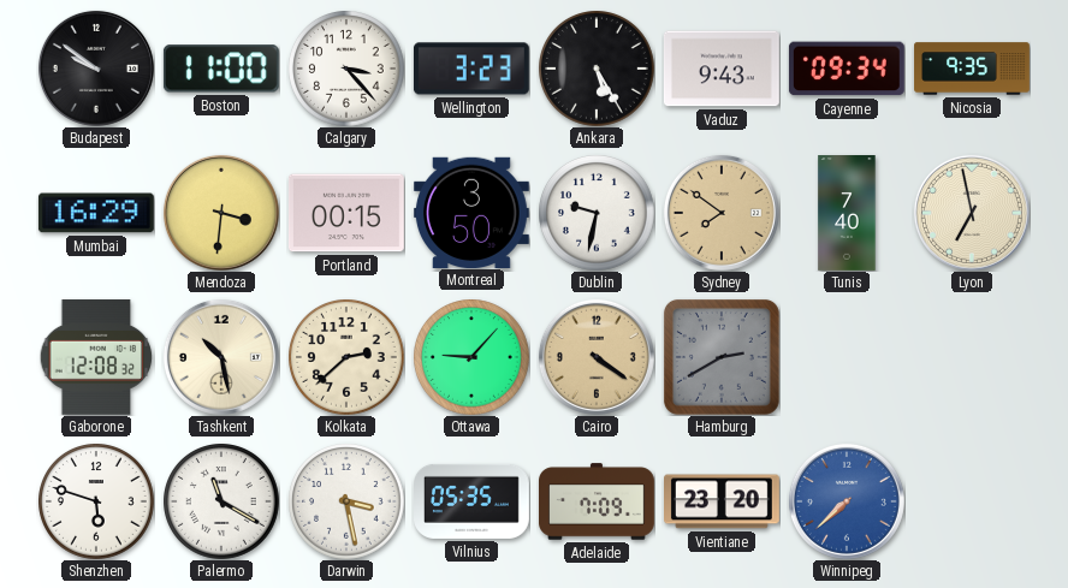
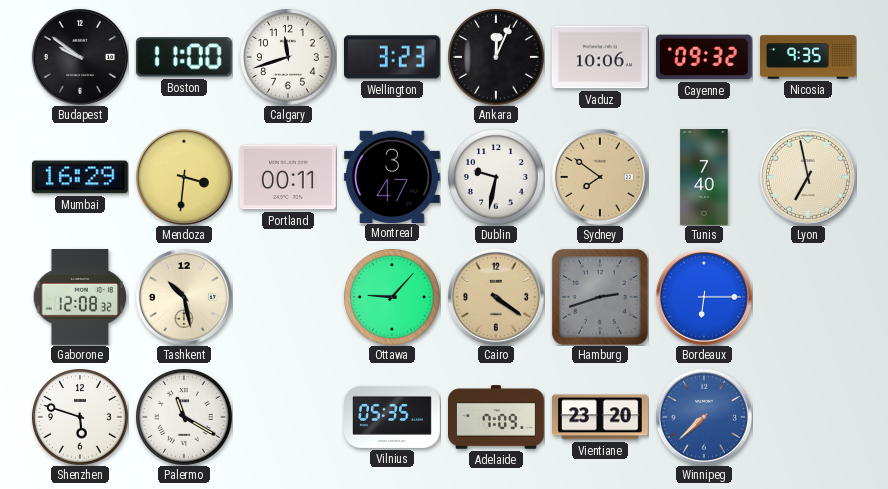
Calgary: 3:23 -> 11:42 (288, 57)
Ankara: 5:25 -> 12:04 (496, 57)
Vaduz: 9:43 -> 10:06 (600, 57)
Cayenne: 09:34 -> 09:32 (704, 57)
Portland: 00:15 -> 00:11 (288, 177)
Montreal: 3:50 -> 3:47 (392, 176)
Kolkata: 2:38 -> none (346, 357)
Hamburg: 2:40 -> 2:42 (600, 297)
Bordeaux: none -> 6:15 (704, 297)
Darwin: 3:28 -> none (346, 501)
